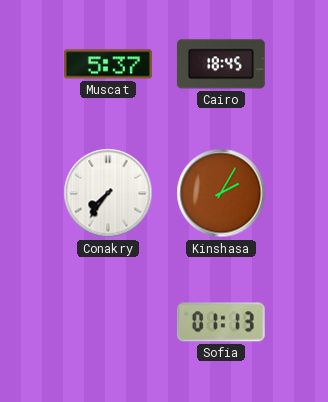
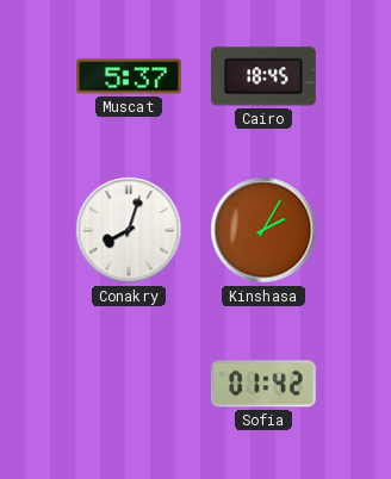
Conakry: 7:36 -> 8:03 (129, 230)
Sofia: 01:13 -> 01:42 (263, 384)
